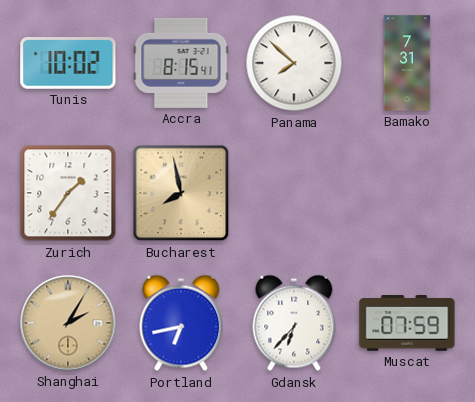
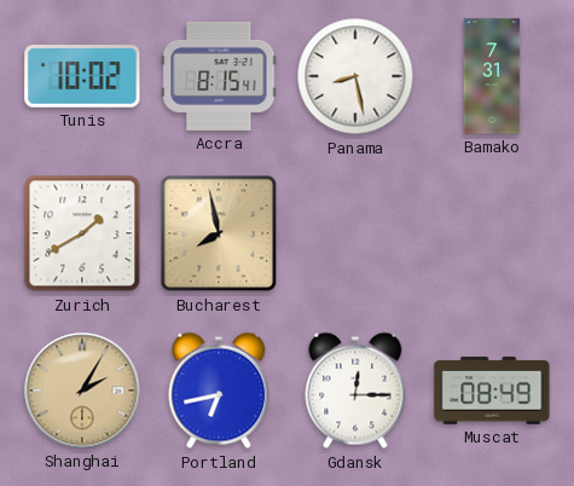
Panama: 7:52 -> 8:28 (355, 76)
Zurich: 1:36 -> 1:40 (82, 233)
Gdansk: 6:37 -> 12:15 (355, 390)
Muscat: 07:59 -> 08:49 (492, 392)
